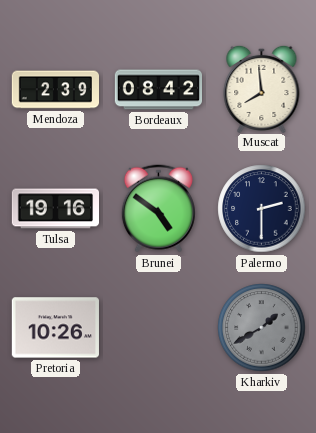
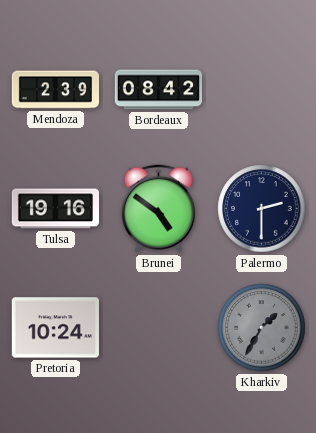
Muscat: 7:59 -> none (262, 88)
Pretoria: 10:26 -> 10:24 (55, 328)
Kharkiv: 1:40 -> 1:35 (262, 328)
